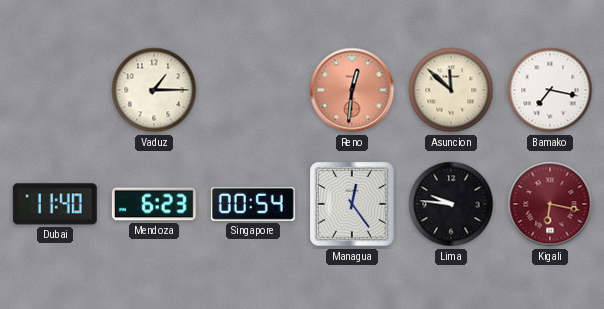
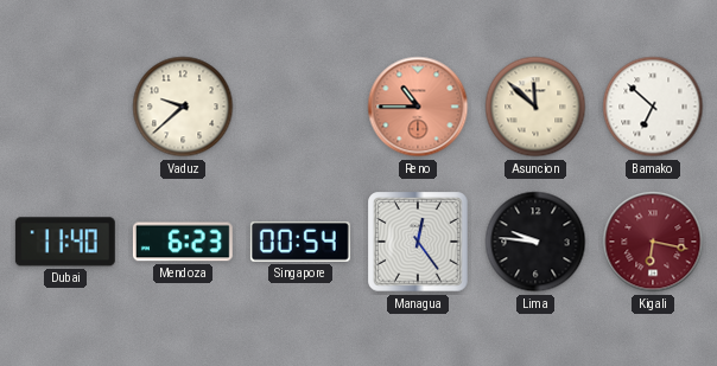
Vaduz: 1:15 -> 9:38 (183, 107)
Reno: 12:31 -> 10:45 (418, 107)
Bamako: 7:17 -> 6:52 (653, 107)
